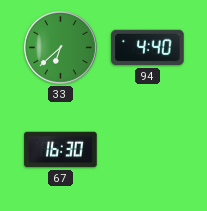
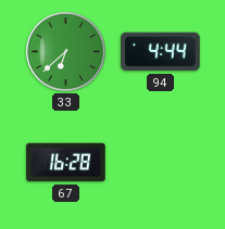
94: 4:40 -> 4:44 (161, 52)
67: 16:30 -> 16:28 (66, 163)
